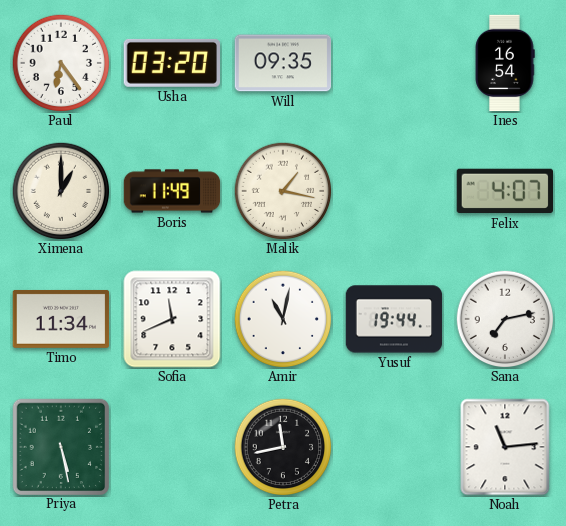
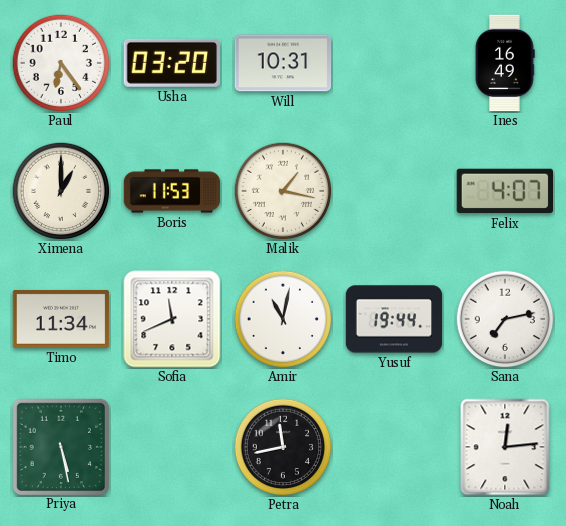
Will: 09:35 -> 10:31 (283, 63)
Ines: 16:54 -> 16:49 (505, 63)
Boris: 11:49 -> 11:53 (172, 191)
Noah: 11:14 -> 12:14 (505, 447)
